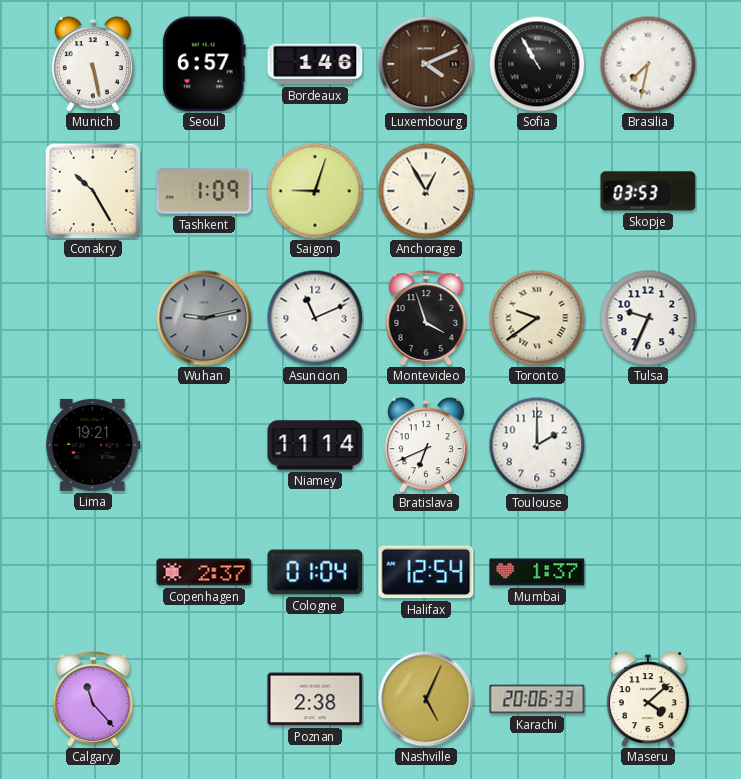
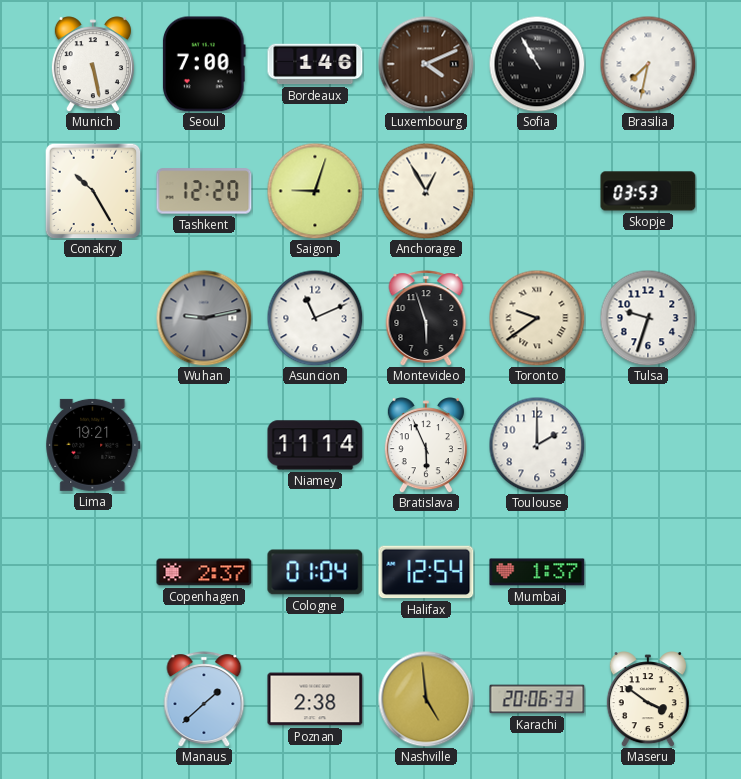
Seoul: 6:57 -> 7:00 (204, 64)
Tashkent: 1:09 -> 12:20 (204, 191)
Montevideo: 3:57 -> 5:57 (426, 318)
Tulsa: 9:34 -> 9:33 (648, 318)
Bratislava: 6:41 -> 5:56 (426, 445)
Calgary: 11:23 -> none (93, 699)
Manaus: none -> 1:38 (204, 699)
Nashville: 5:04 -> 4:59 (426, 699)
Maseru: 4:08 -> 3:51 (648, 699)
